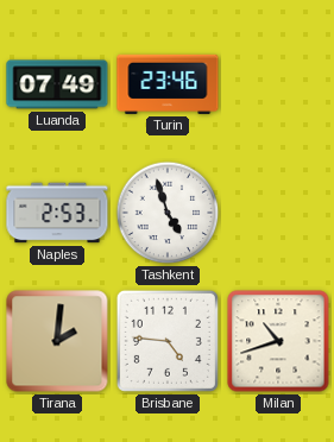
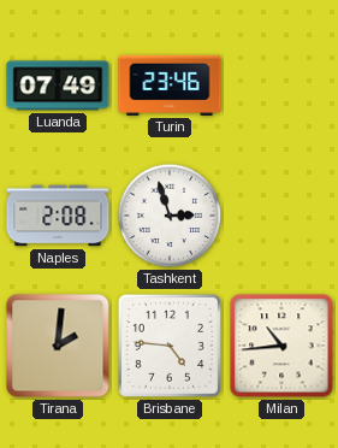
Naples: 2:53 -> 2:08 (58, 216)
Tashkent: 4:57 -> 2:57 (170, 216)
Milan: 10:42 -> 10:44 (281, 346)
